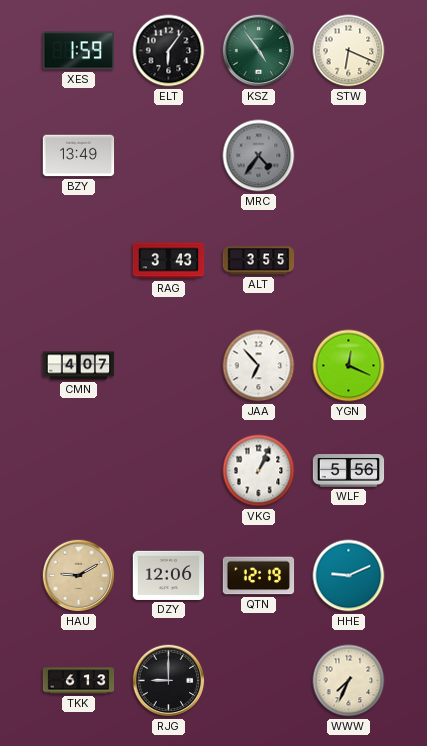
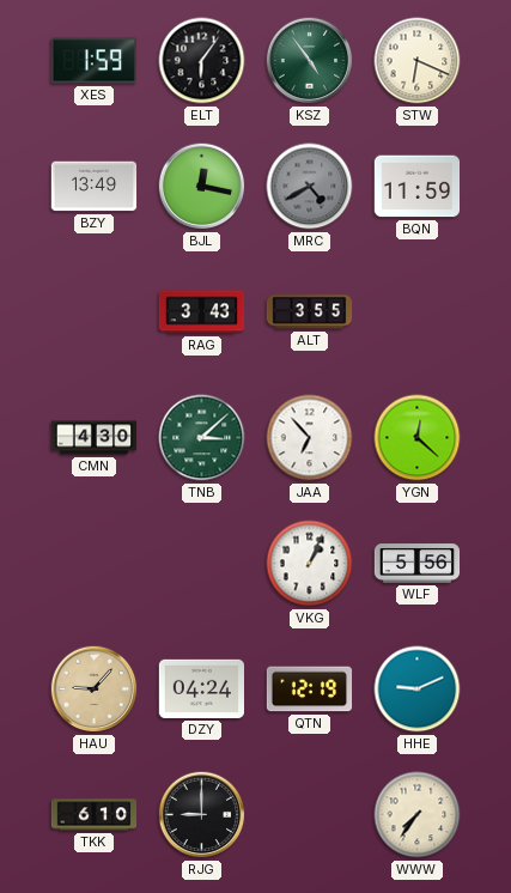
BJL: none -> 12:17 (202, 187)
MRC: 4:36 -> 4:40 (310, 187)
BQN: none -> 11:59 (418, 187)
CMN: 4:07 -> 4:30 (95, 438)
TNB: none -> 3:08 (202, 438)
YGN: 12:19 -> 12:22 (418, 438)
HAU: 9:10 -> 9:07 (95, 690)
DZY: 12:06 -> 04:24 (202, 688)
TKK: 6:13 -> 6:10 (95, 815)
WWW: 7:34 -> 7:36 (418, 815)
